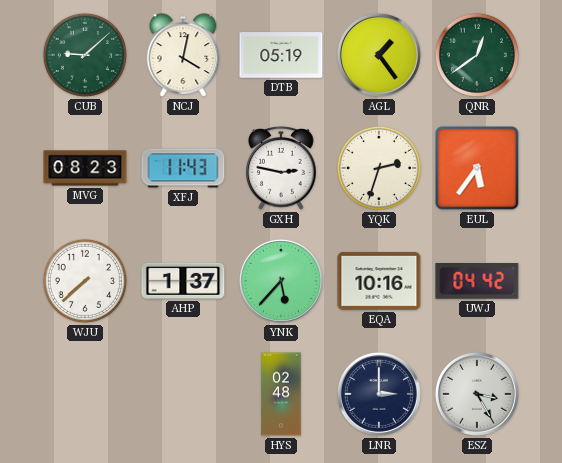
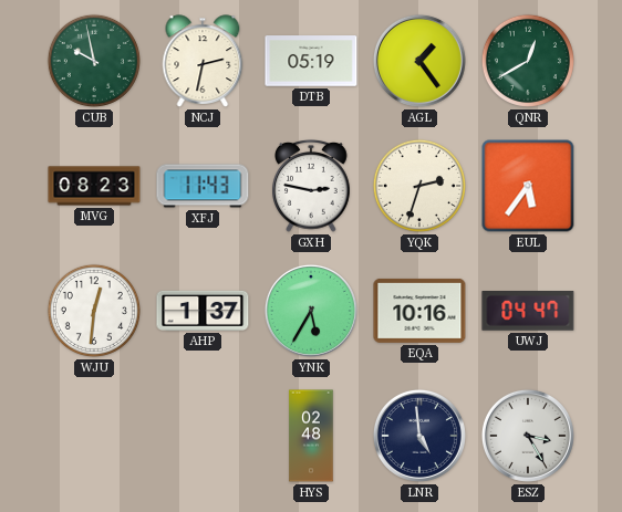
CUB: 9:08 -> 9:58 (94, 61)
NCJ: 4:02 -> 2:32 (203, 61)
QNR: 12:39 -> 12:40 (528, 61)
WJU: 7:38 -> 12:31 (94, 311)
YNK: 5:37 -> 5:35 (311, 311)
UWJ: 04:42 -> 04:47 (528, 312)
LNR: 3:00 -> 4:59 (419, 436)
